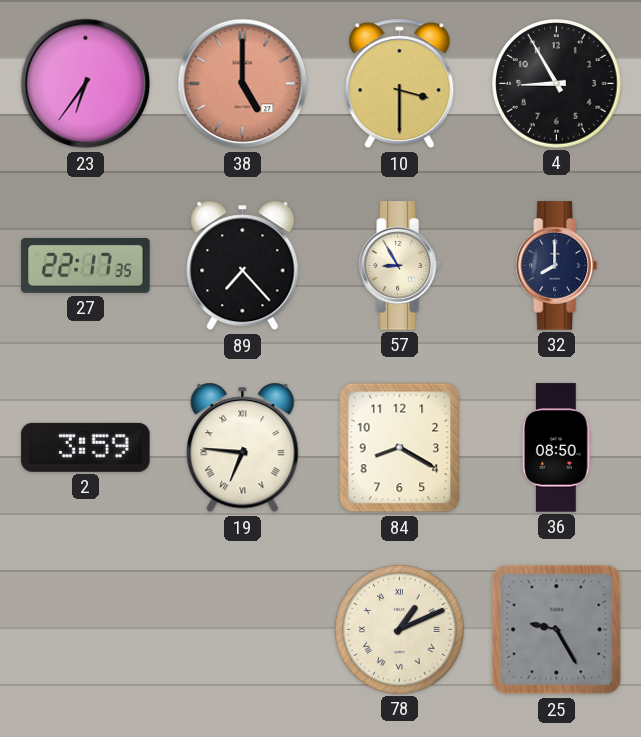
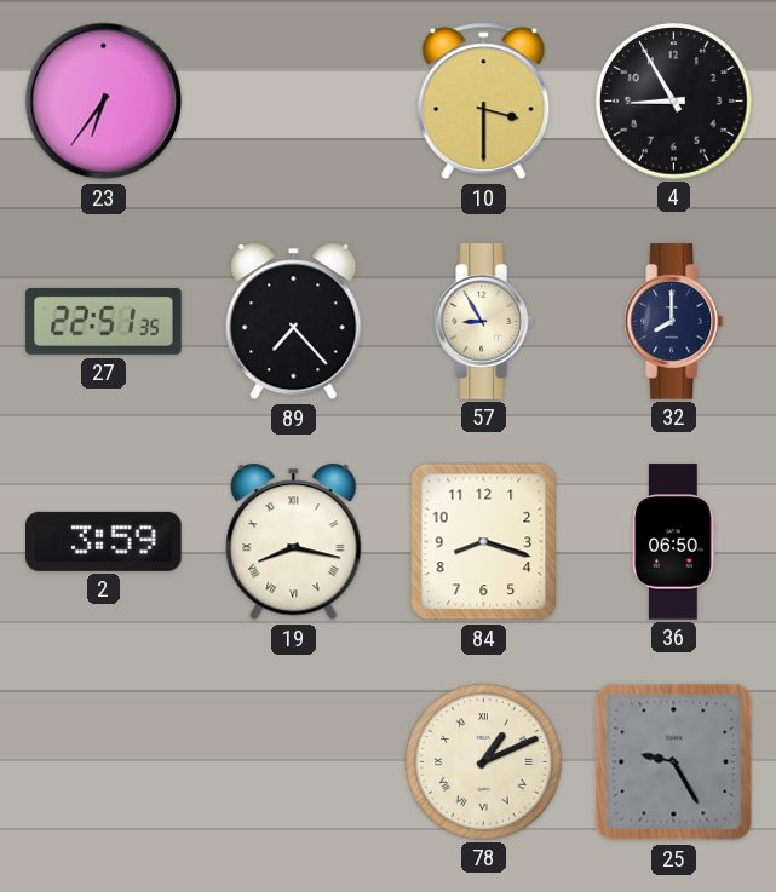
38: 5:00 -> none (243, 84)
27: 22:17 -> 22:51 (104, 321)
19: 6:46 -> 8:17 (294, 542)
84: 8:20 -> 8:18 (484, 542)
36: 08:50 -> 06:50 (674, 542)
